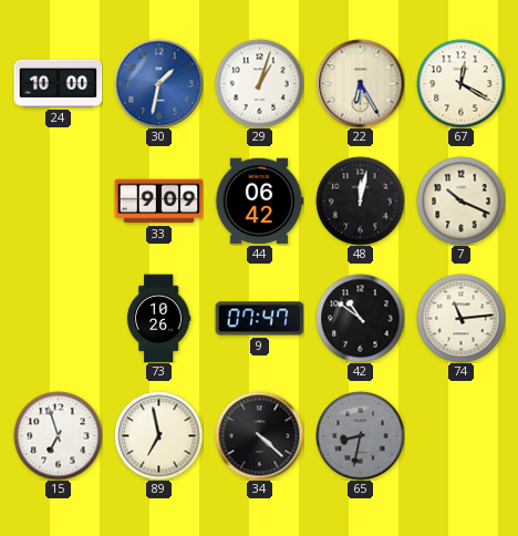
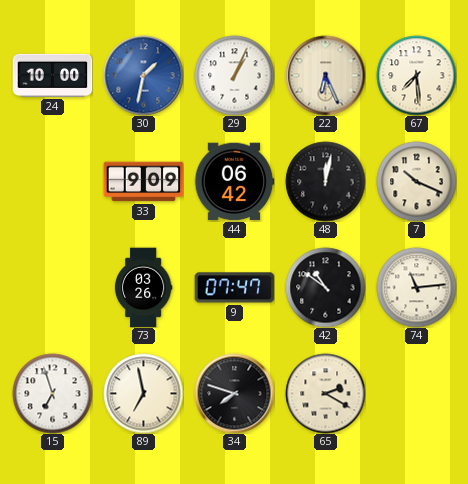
29: 1:03 -> 1:04 (234, 75)
22: 6:25 -> 6:26 (325, 75)
67: 12:20 -> 7:29 (416, 75)
73: 10:26 -> 03:26 (143, 287)
34: 4:22 -> 7:48 (234, 393)
65: 8:32 -> 2:20 (325, 393)
65 dial: grey -> cream (325, 393)
